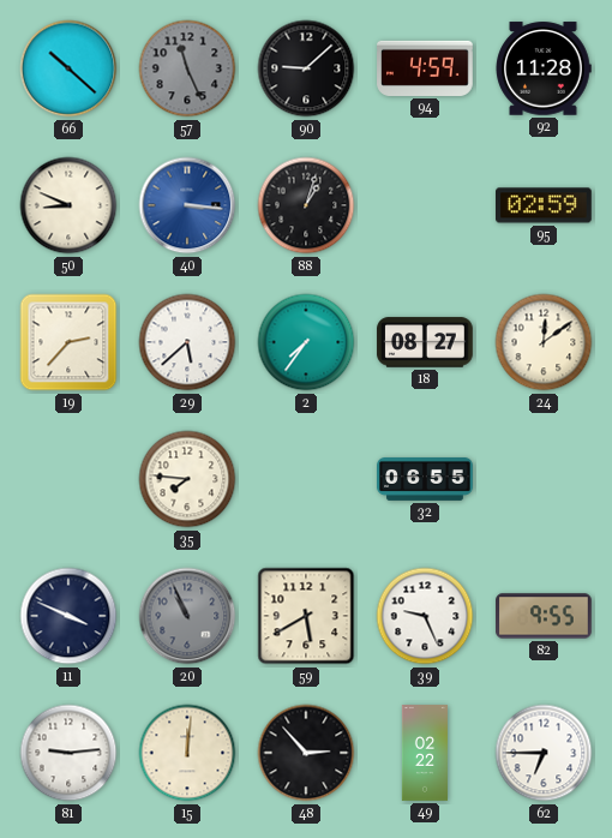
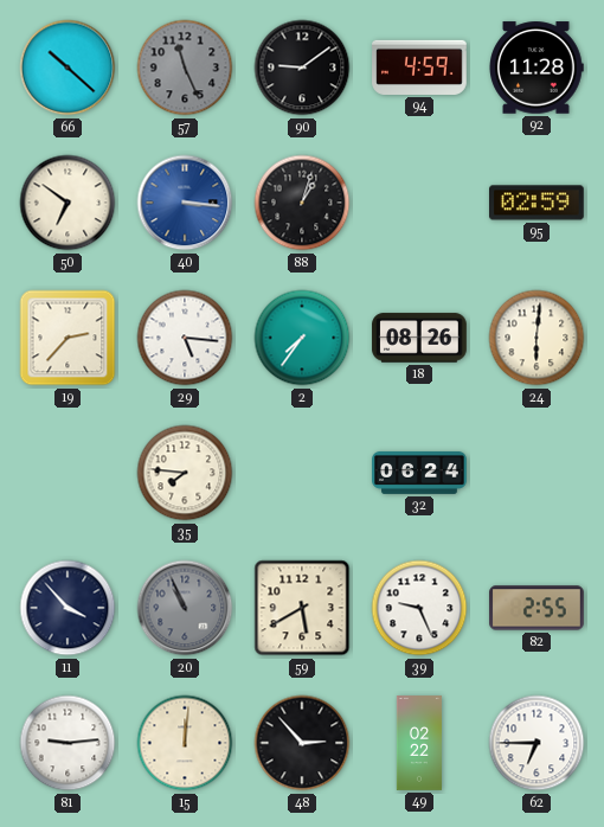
90: 9:08 -> 9:09 (302, 68)
50: 8:49 -> 6:51 (68, 203)
29: 5:38 -> 5:16 (185, 338)
18: 08:27 -> 08:26 (419, 338)
24: 12:09 -> 6:01 (536, 338)
32: 06:55 -> 06:24 (419, 474)
11: 3:49 -> 3:53 (68, 608)
82: 9:55 -> 2:55 (536, 608)
